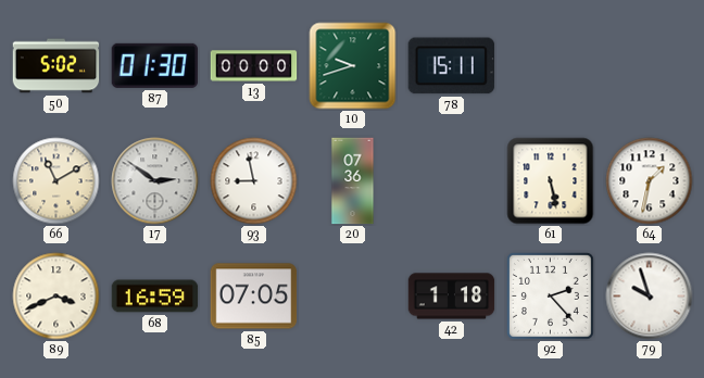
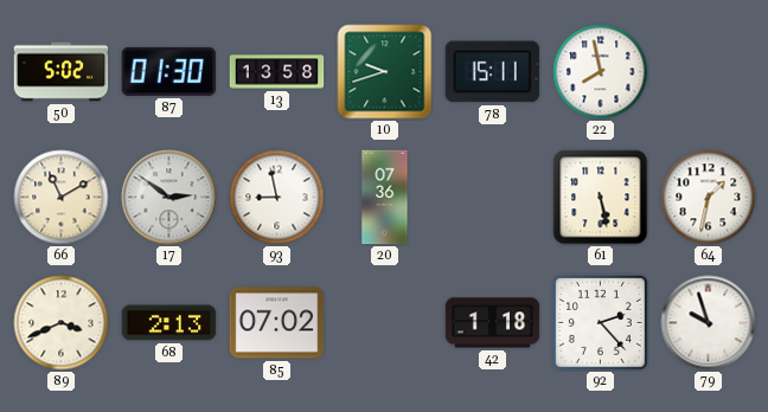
13: 00:00 -> 13:58 (277, 72)
22: none -> 7:58 (601, 72)
68: 16:59 -> 2:13 (169, 323)
85: 07:05 -> 07:02 (277, 323)
